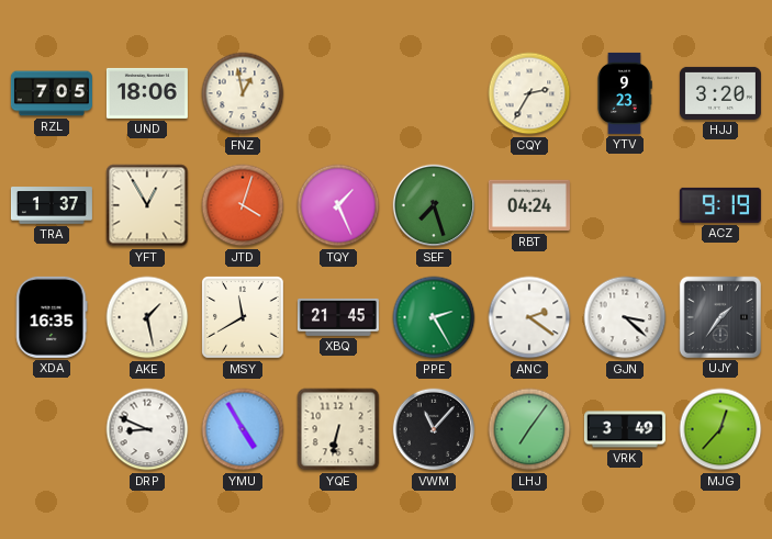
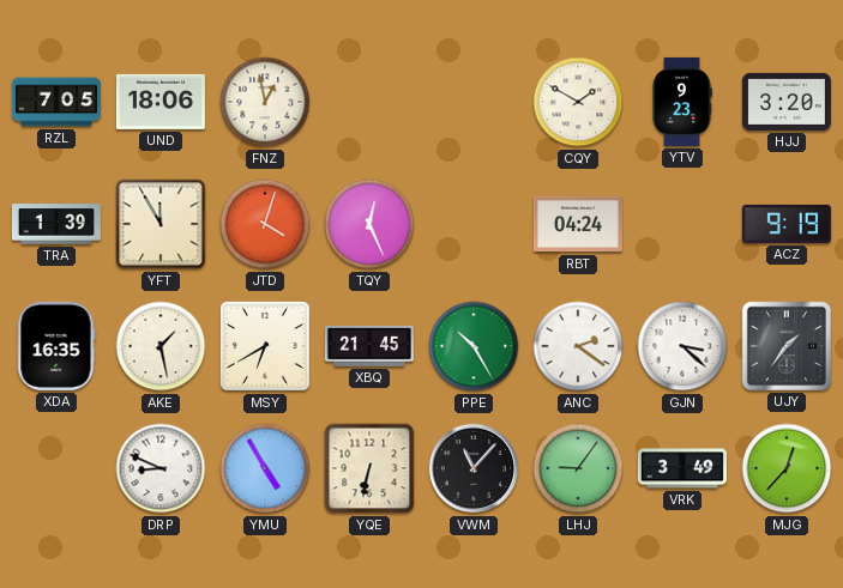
CQY: 2:35 -> 1:50 (578, 102)
TRA: 1:37 -> 1:39 (56, 224)
YFT: 12:55 -> 11:55 (161, 224)
TQY: 1:26 -> 12:26 (369, 224)
SEF: 7:27 -> none (434, 205)
MSY: 11:40 -> 6:40 (265, 346)
PPE: 2:25 -> 10:25 (474, 346)
LHJ: 7:06 -> 9:06 (578, 468)
